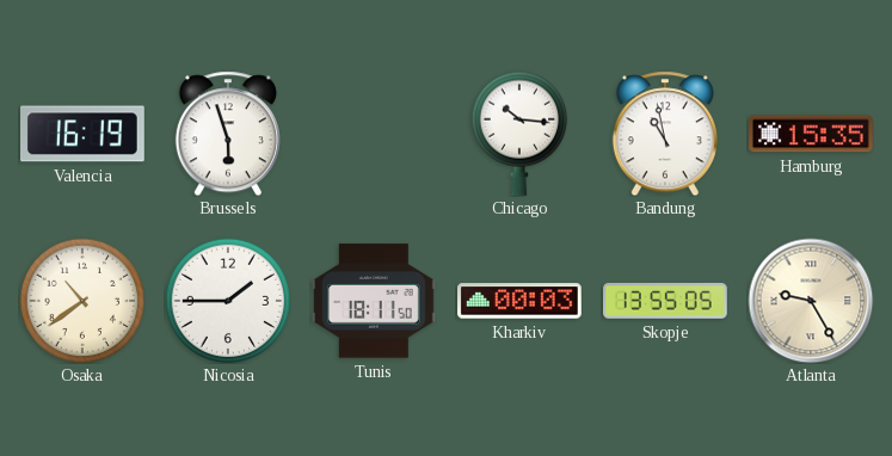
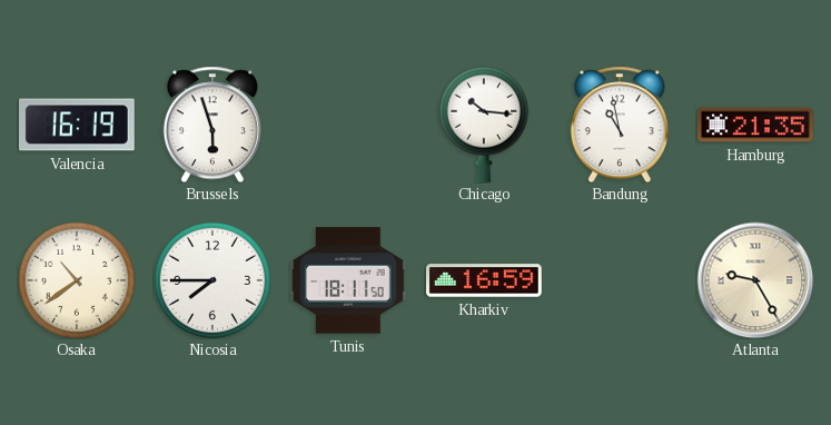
Hamburg: 15:35 -> 21:35 (756, 125)
Nicosia: 1:45 -> 7:45 (211, 279)
Kharkiv: 00:03 -> 16:59 (485, 280)
Skopje: 13:55 -> none (666, 301)
